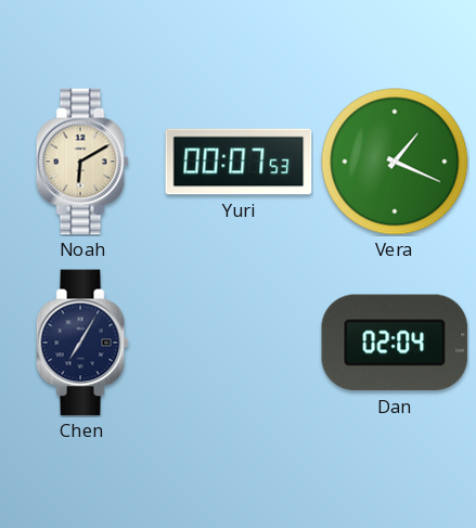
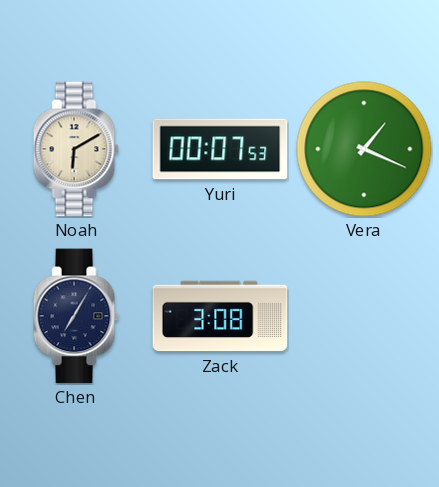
Zack: none -> 3:08 (220, 316)
Dan: 02:04 -> none (395, 343)
